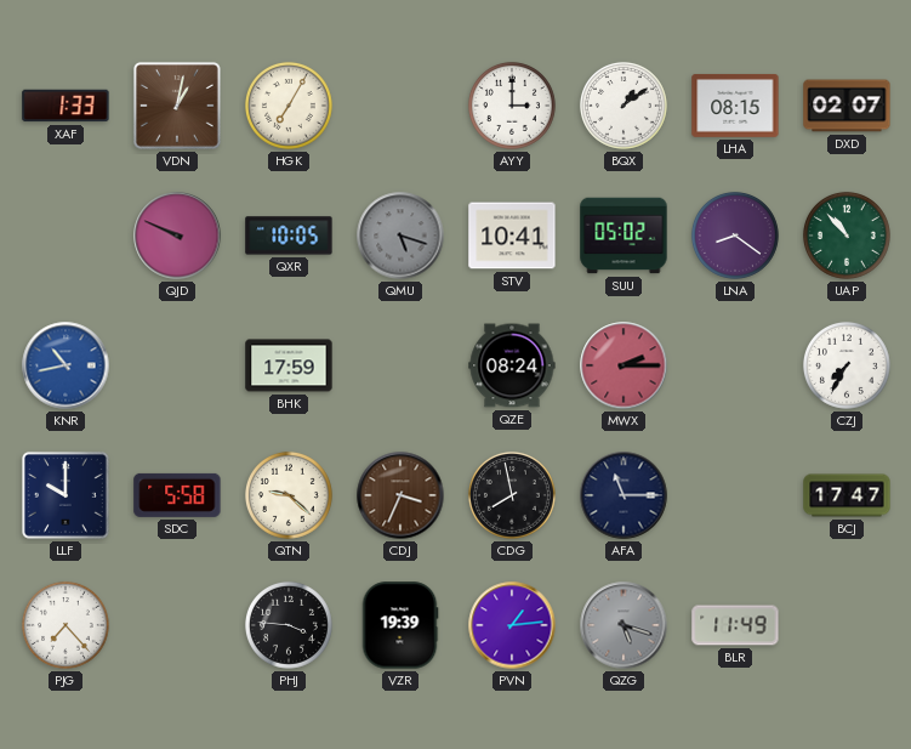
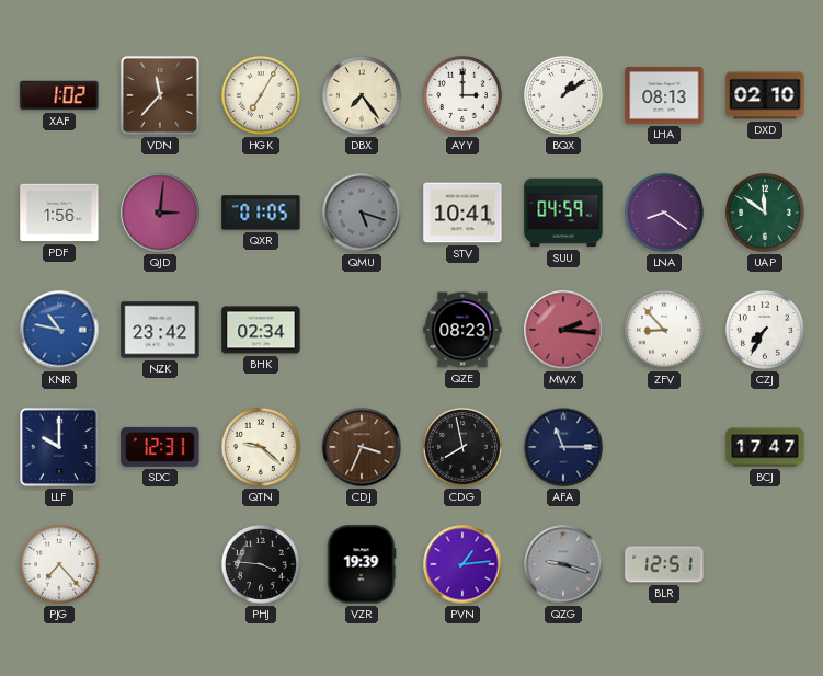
XAF: 1:33 -> 1:02 (59, 95)
VDN: 1:02 -> 11:37 (160, 95)
DBX: none -> 7:24 (362, 95)
LHA: 08:15 -> 08:13 (664, 95)
DXD: 02:07 -> 02:10 (765, 95)
PDF: none -> 1:56 (59, 213)
QJD: 9:49 -> 3:01 (160, 213)
QXR: 10:05 -> 01:05 (261, 213)
SUU: 05:02 -> 04:59 (563, 213)
UAP: 10:53 -> 11:51 (765, 213)
KNR: 10:43 -> 10:47 (59, 330)
NZK: none -> 23:42 (160, 330)
BHK: 17:59 -> 02:34 (261, 330)
QZE: 08:24 -> 08:23 (462, 330)
MWX: 2:15 -> 2:16 (563, 330)
ZFV: none -> 8:53 (664, 330)
SDC: 5:58 -> 12:31 (160, 447)
QZG: 5:18 -> 9:18 (563, 564)
BLR: 11:49 -> 12:51 (664, 564)
